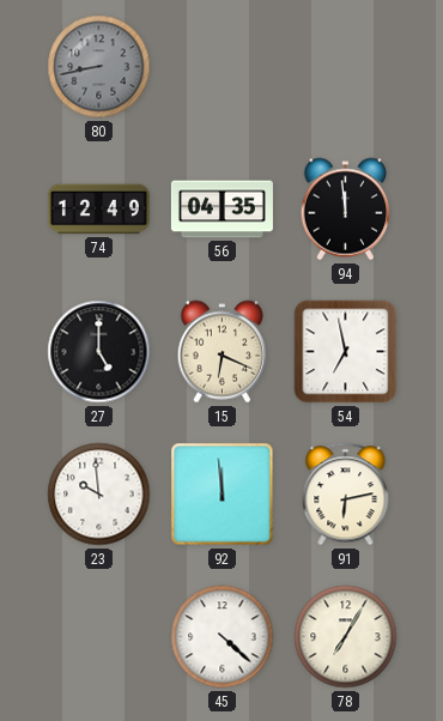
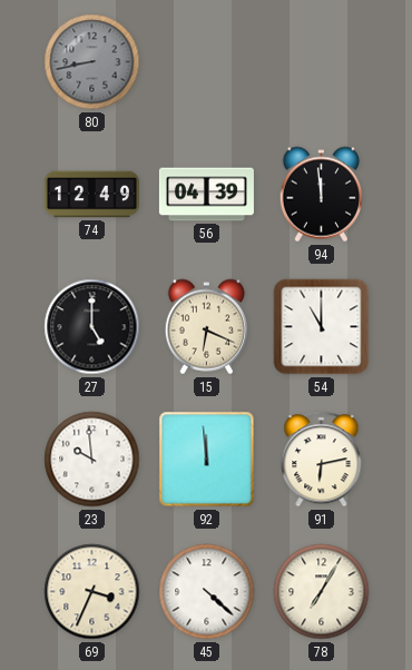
56: 04:35 -> 04:39 (206, 195)
54: 6:58 -> 11:00 (322, 327)
69: none -> 3:34 (92, 592)
